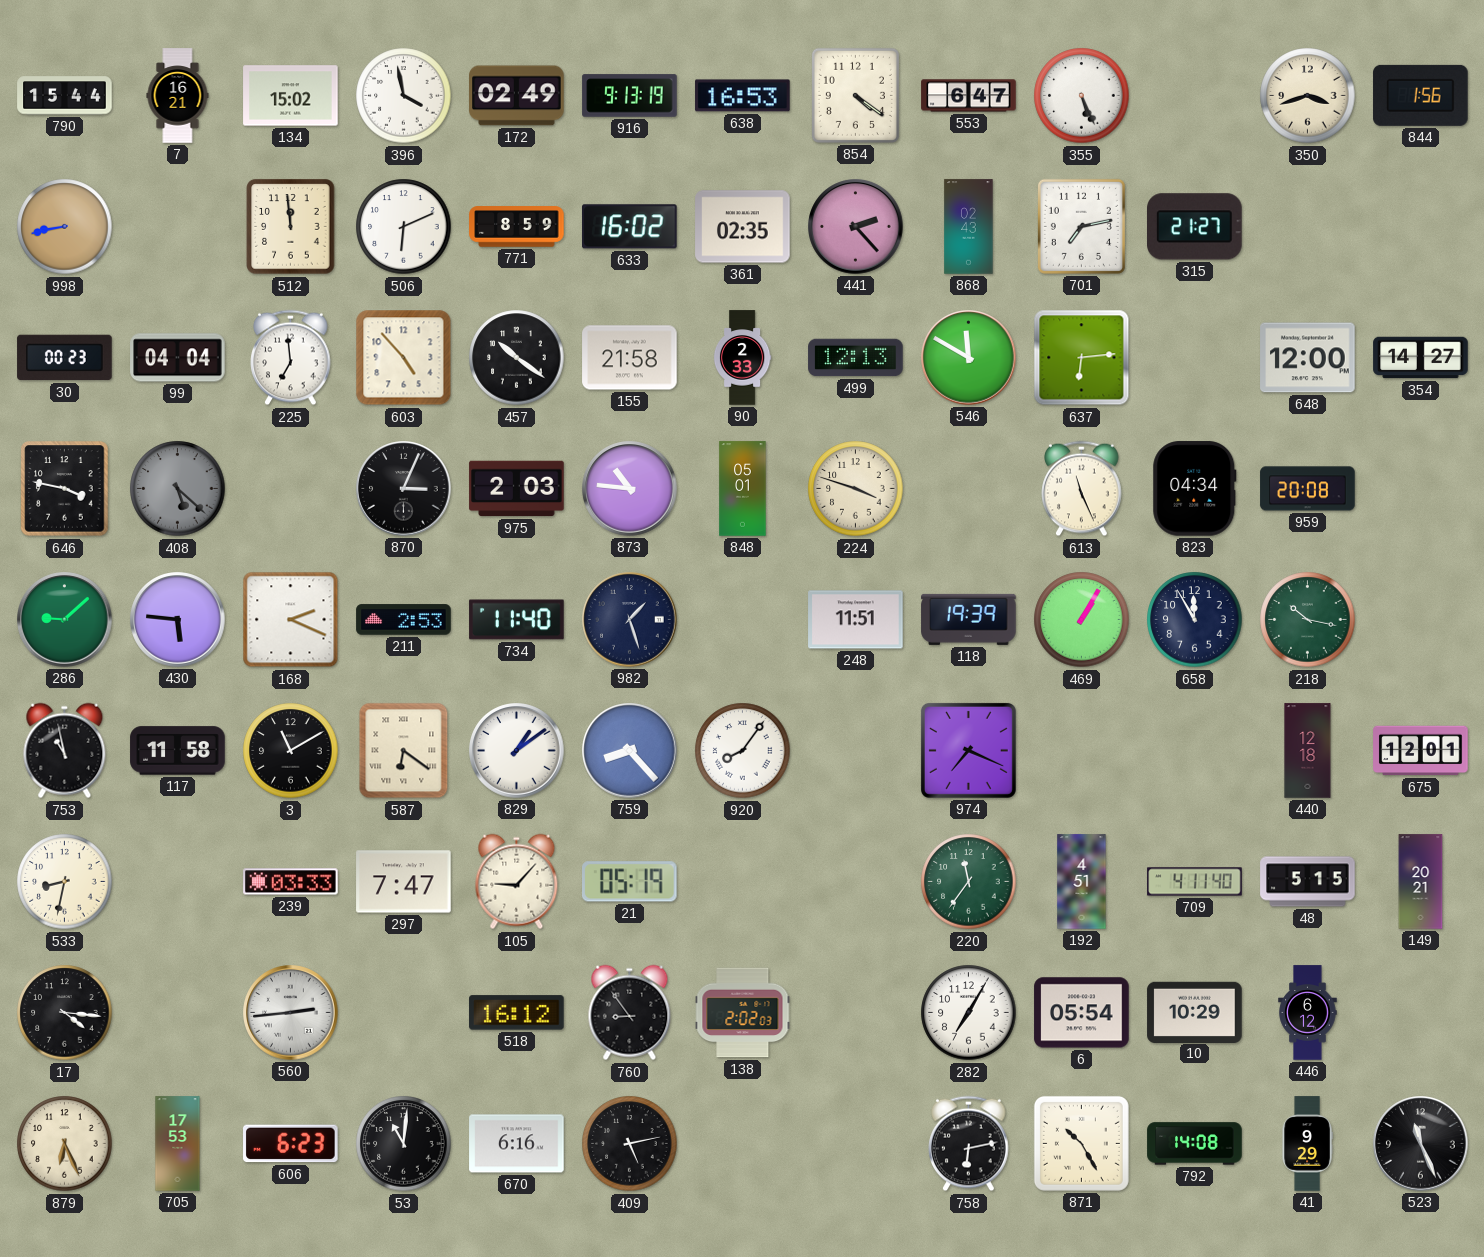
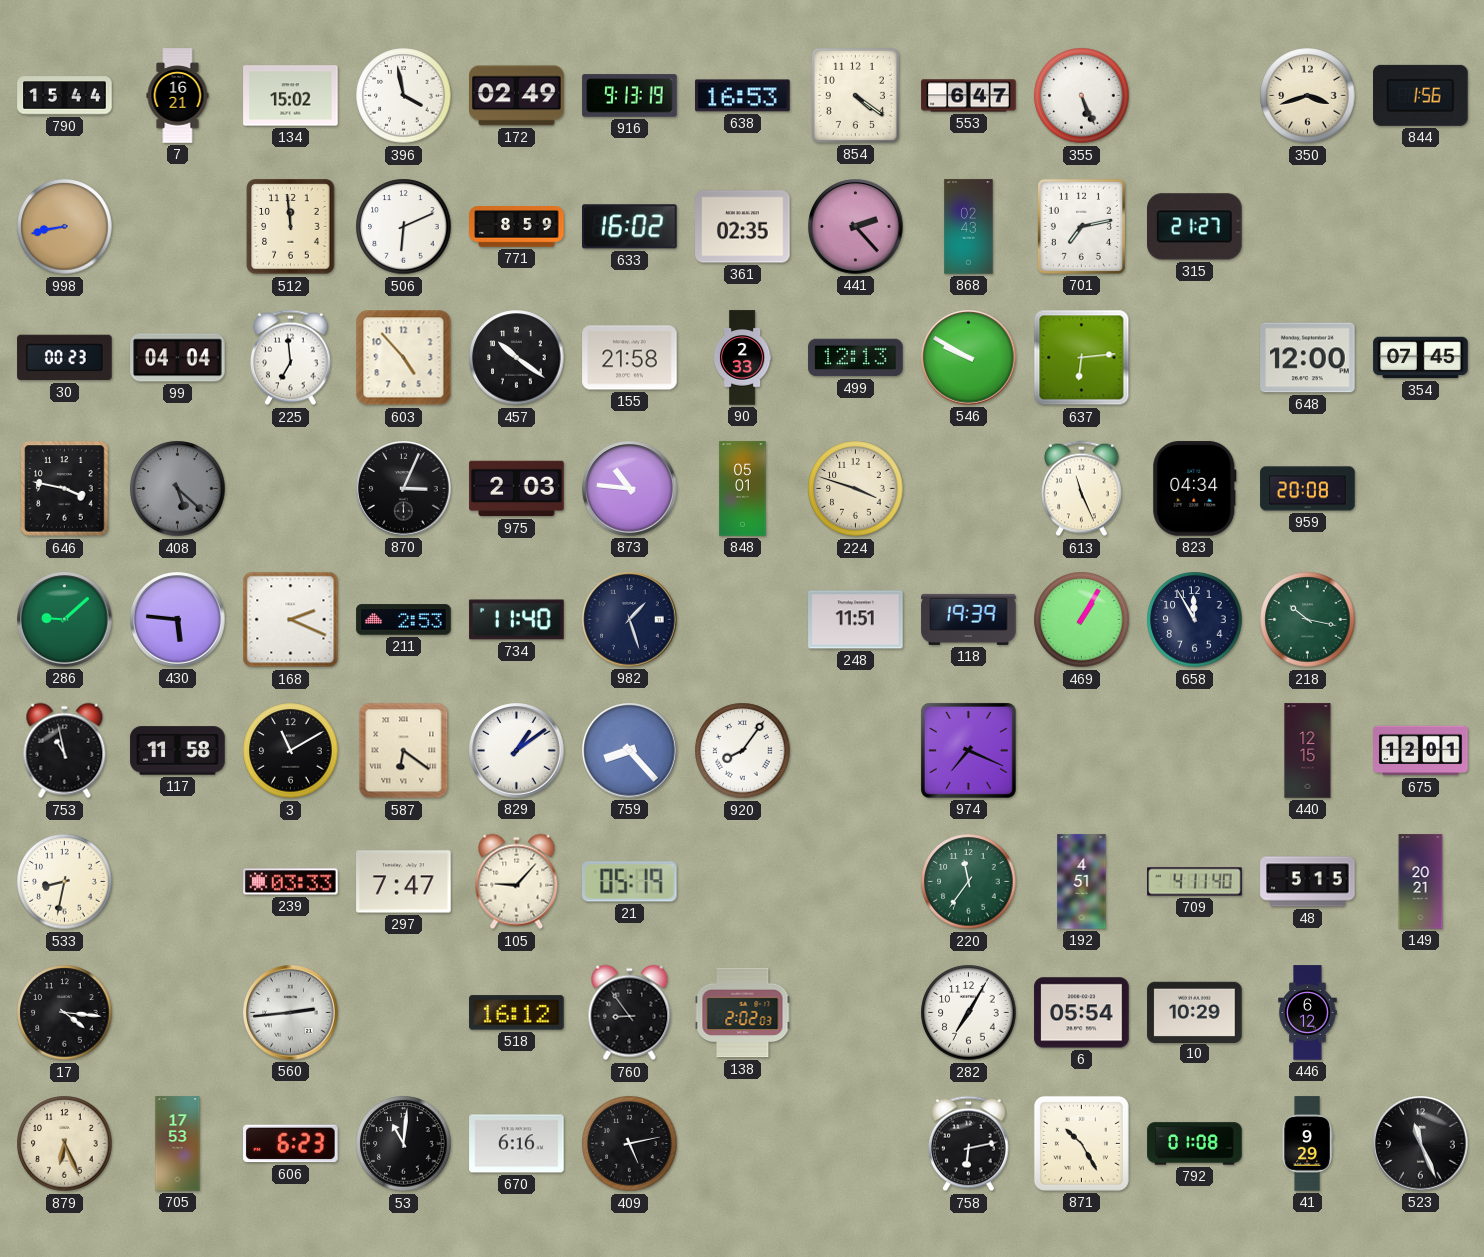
546: 11:50 -> 9:50 (969, 358)
354: 14:27 -> 07:45 (1421, 358)
440: 12:18 -> 12:15 (1308, 751)
792: 14:08 -> 01:08 (1195, 1144)
